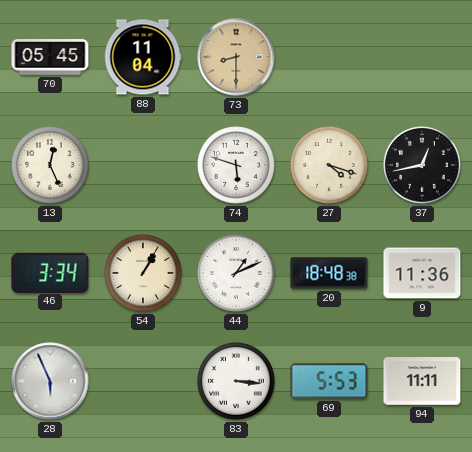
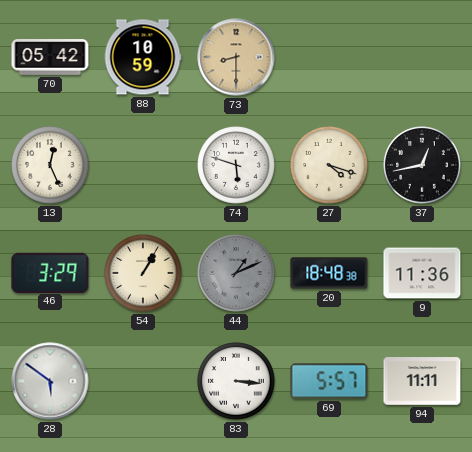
70: 05:45 -> 05:42 (50, 57)
88: 11:04 -> 10:59 (143, 57)
46: 3:34 -> 3:29 (50, 272)
44 dial: white -> grey (236, 273)
28: 5:56 -> 5:51 (50, 381)
69: 5:53 -> 5:57 (329, 381)
